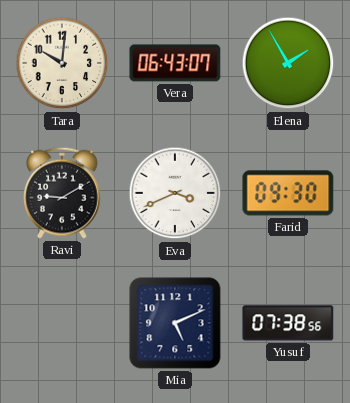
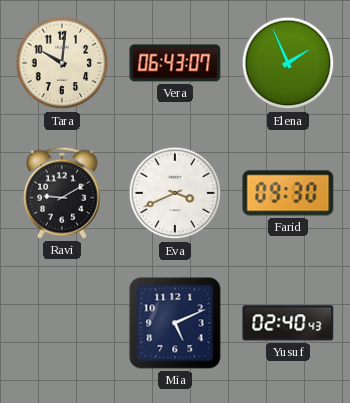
Elena: 1:55 -> 1:56 (288, 63)
Yusuf: 07:38 -> 02:40 (288, 323)
